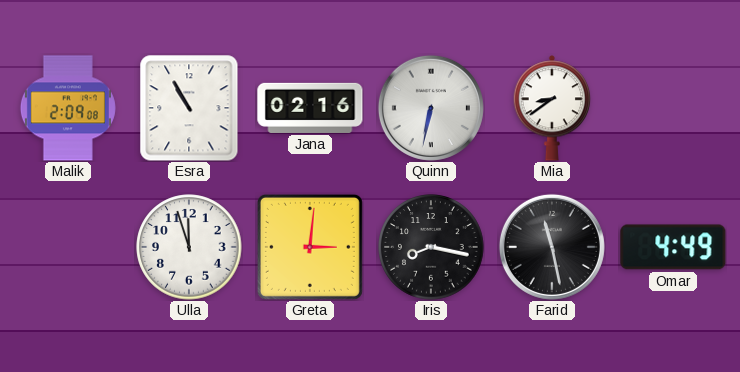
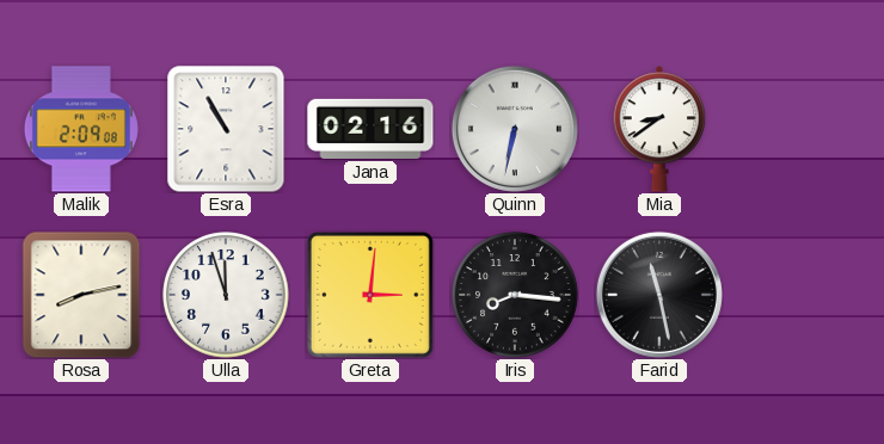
Rosa: none -> 8:13 (81, 295)
Iris: 8:17 -> 8:16 (515, 295)
Omar: 4:49 -> none (673, 247)
